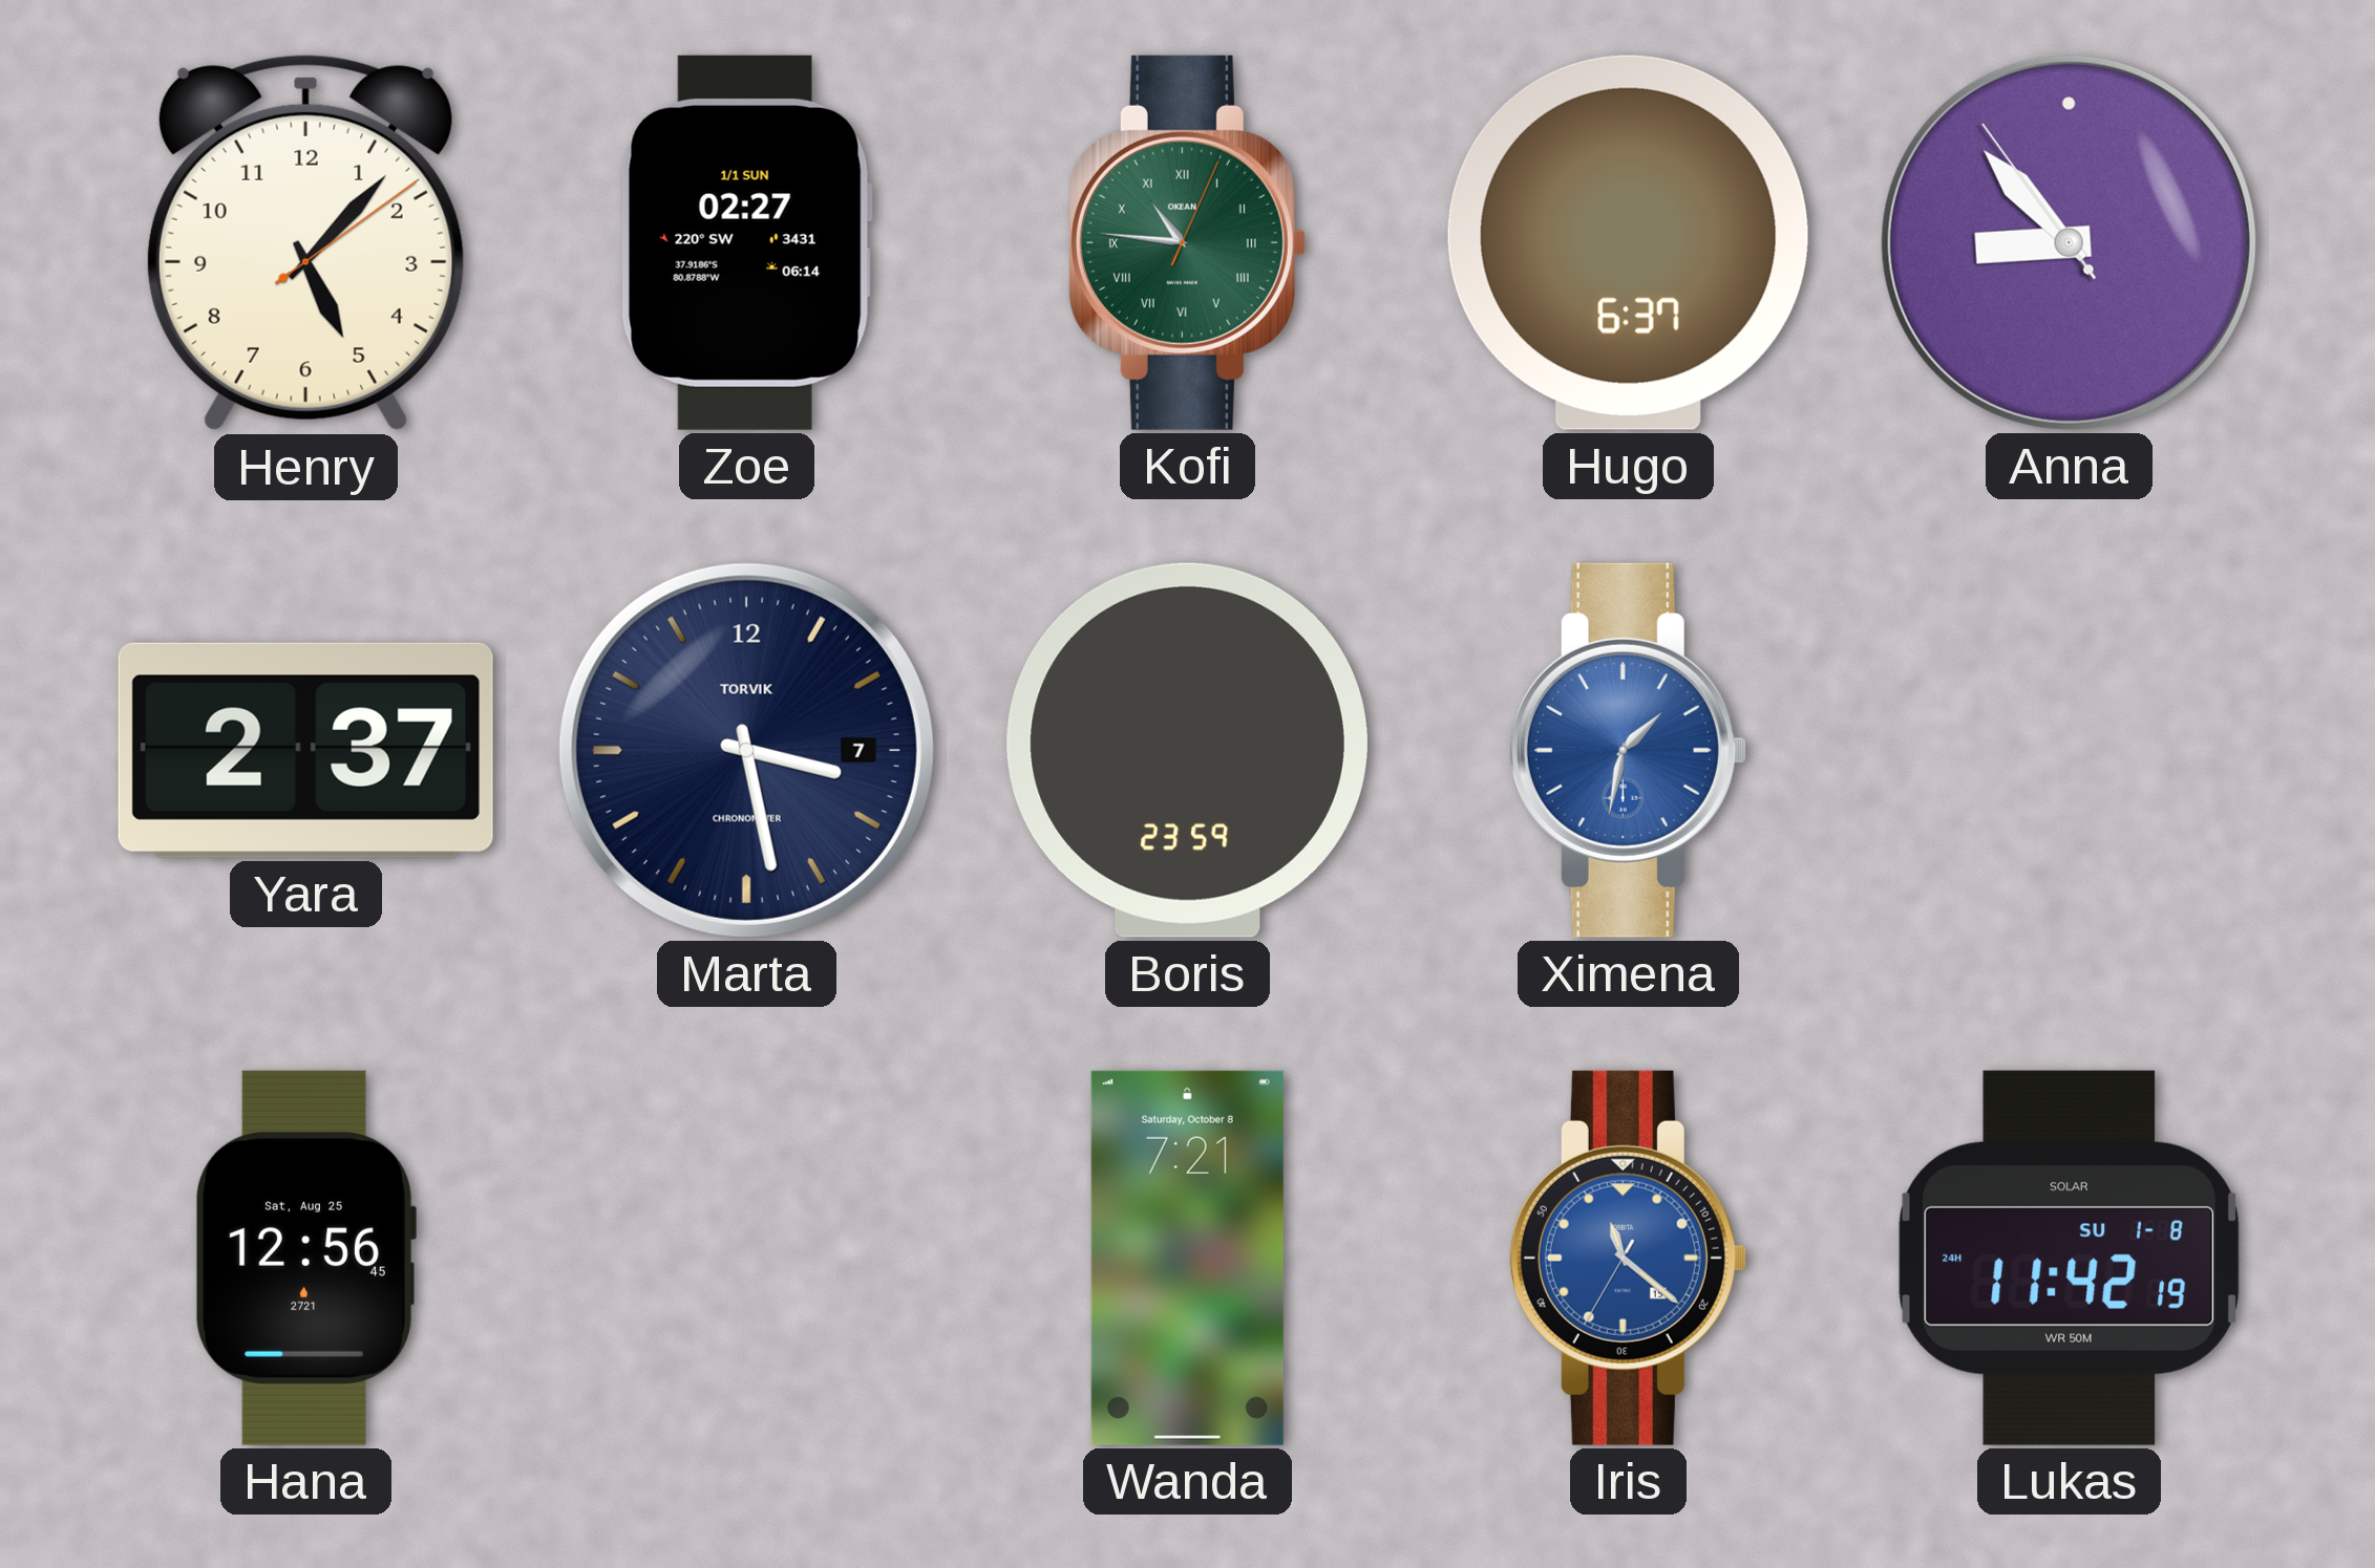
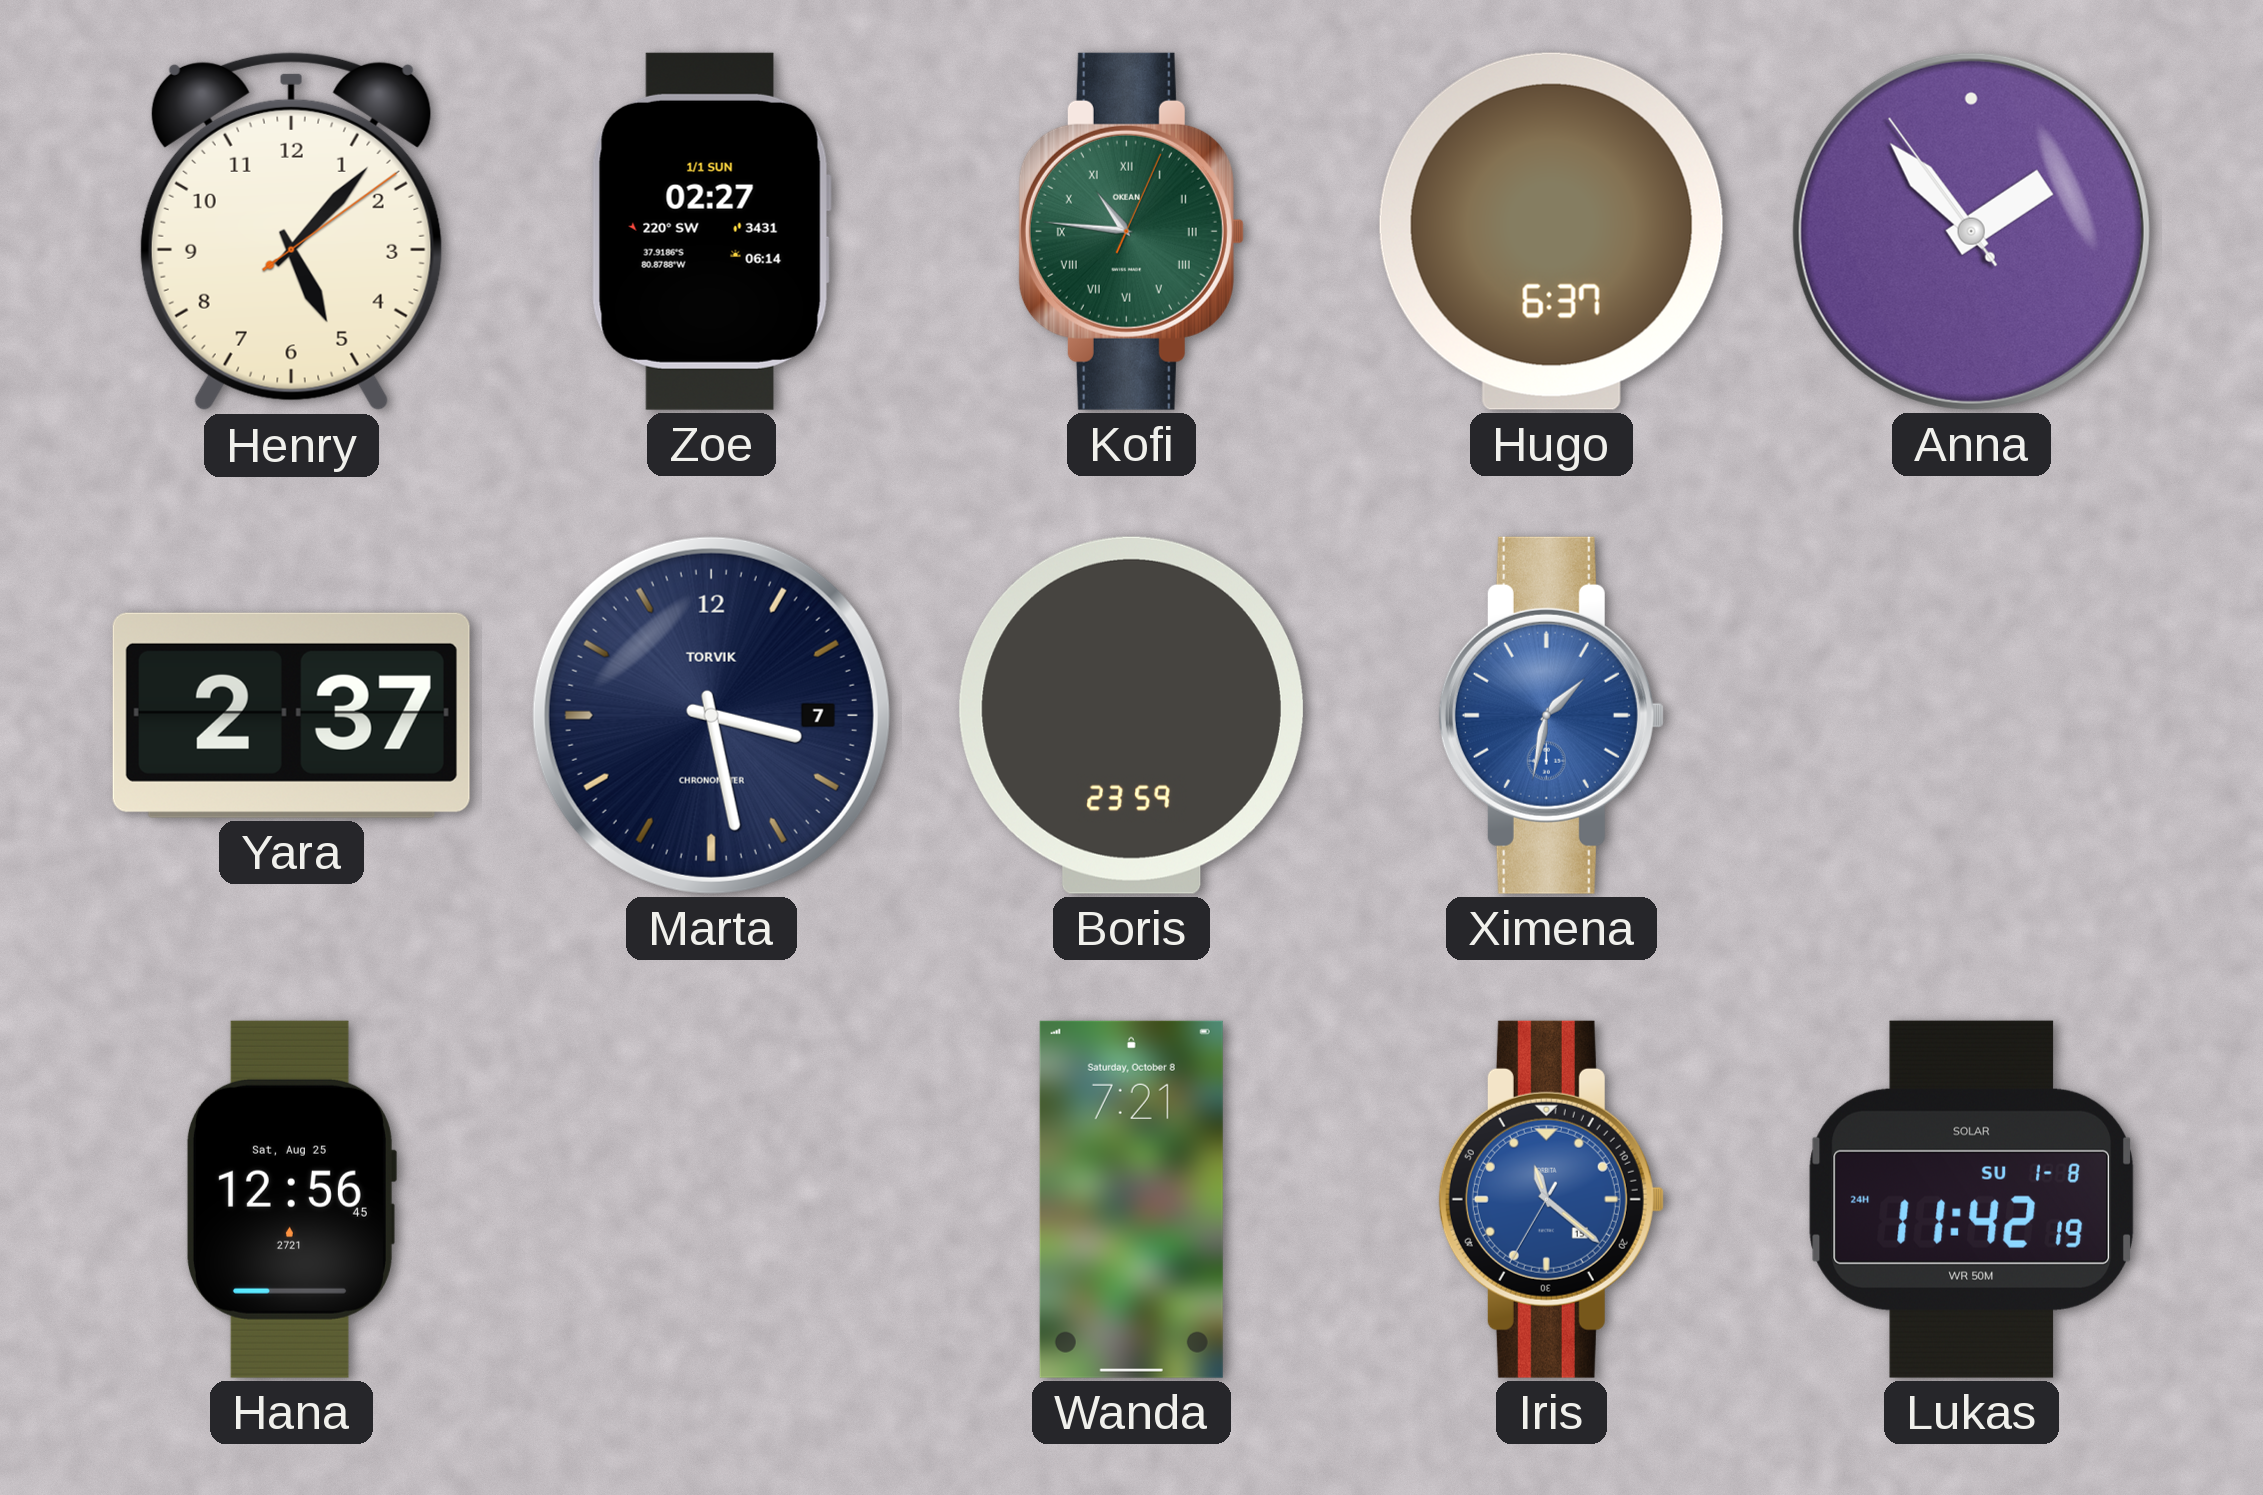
Anna: 8:52 -> 1:52 (1971, 231)
